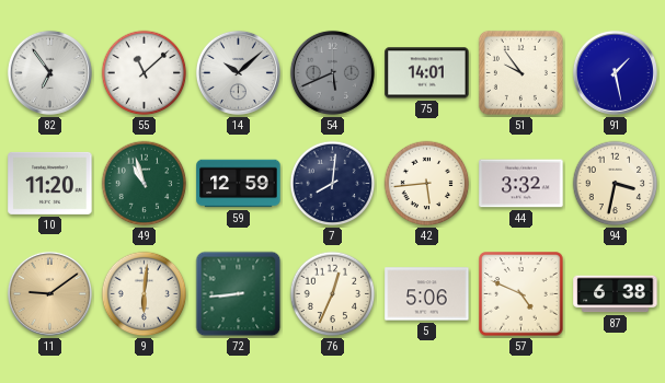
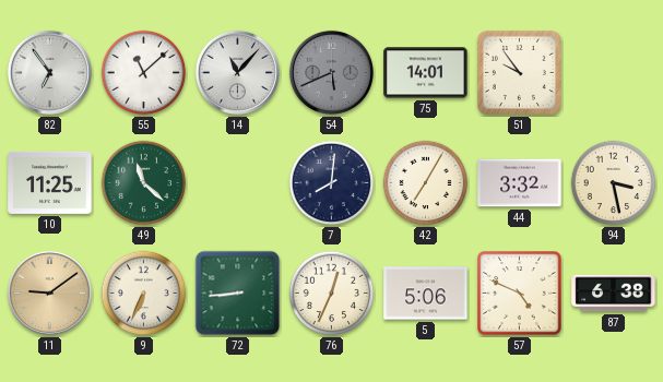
14: 10:08 -> 11:07 (237, 72)
91: 1:28 -> none (615, 72)
10: 11:20 -> 11:25 (50, 182)
49: 10:57 -> 11:22 (144, 183)
59: 12:59 -> none (239, 184)
42: 5:44 -> 7:05 (426, 183)
94: 3:32 -> 3:28 (614, 183)
9: 6:01 -> 6:34 (144, 294)
